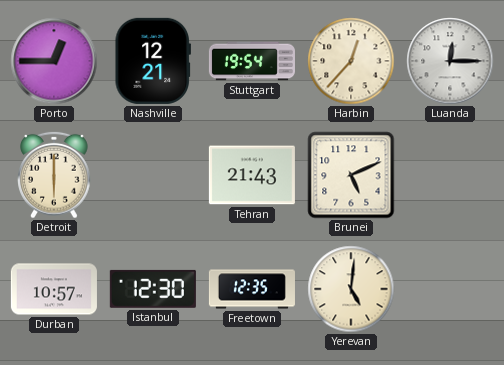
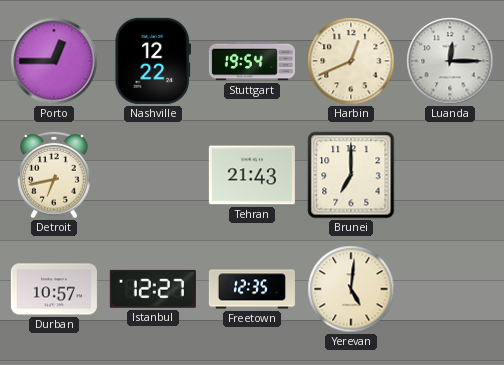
Nashville: 12:21 -> 12:22 (152, 61)
Harbin: 12:37 -> 12:41 (351, 61)
Detroit: 6:00 -> 6:43 (54, 175)
Brunei: 5:11 -> 7:00 (351, 175)
Istanbul: 12:30 -> 12:27 (153, 289)
